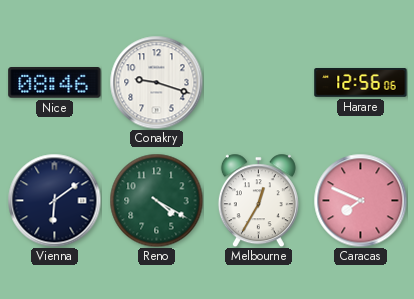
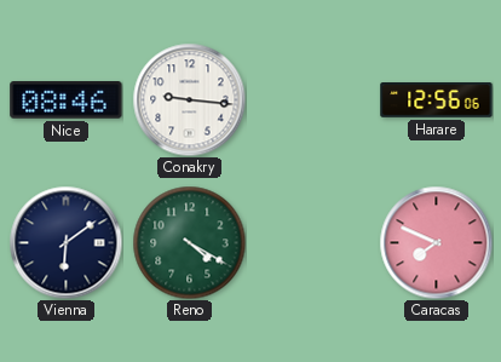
Conakry: 9:18 -> 9:16 (189, 99)
Melbourne: 12:35 -> none (258, 200)
